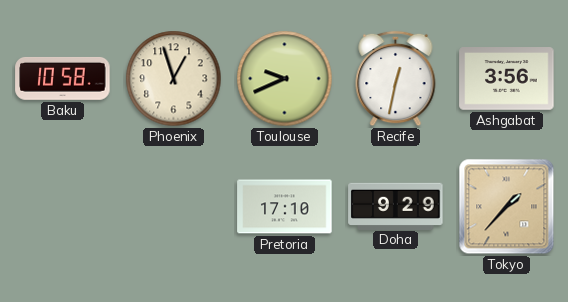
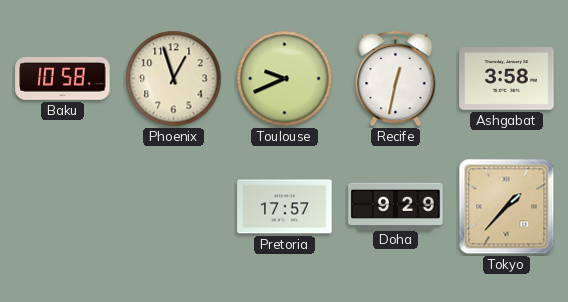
Ashgabat: 3:56 -> 3:58 (507, 79)
Pretoria: 17:10 -> 17:57 (285, 207)
